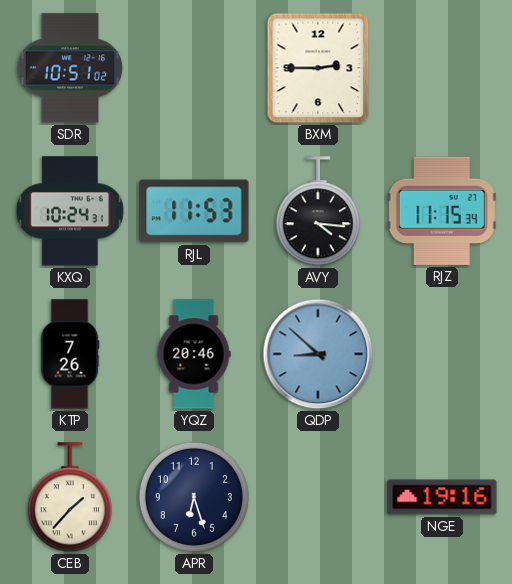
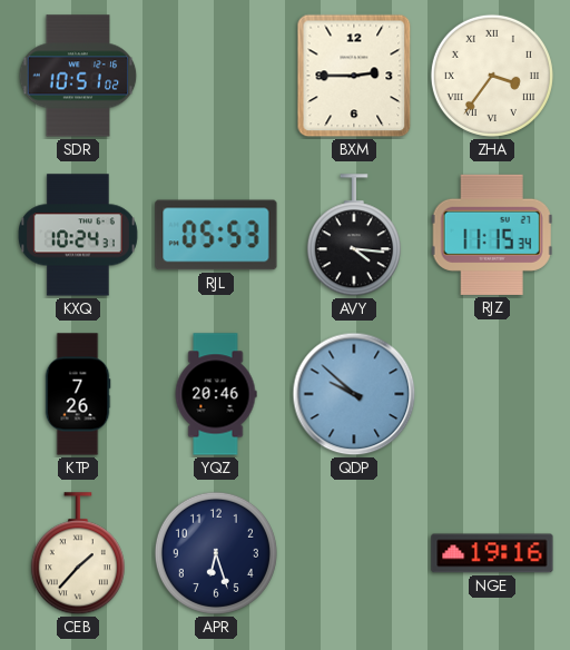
ZHA: none -> 3:36 (492, 76)
RJL: 11:53 -> 05:53 (216, 235)
QDP: 8:52 -> 9:52 (354, 394)
